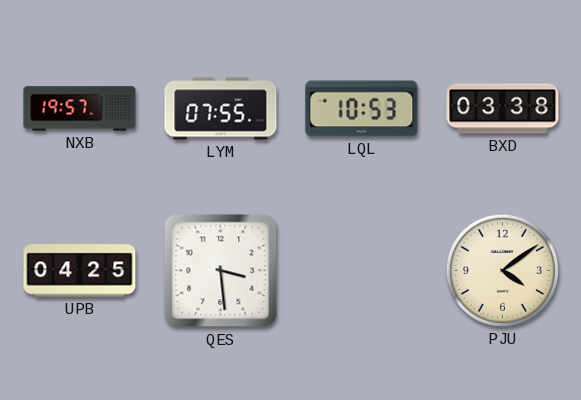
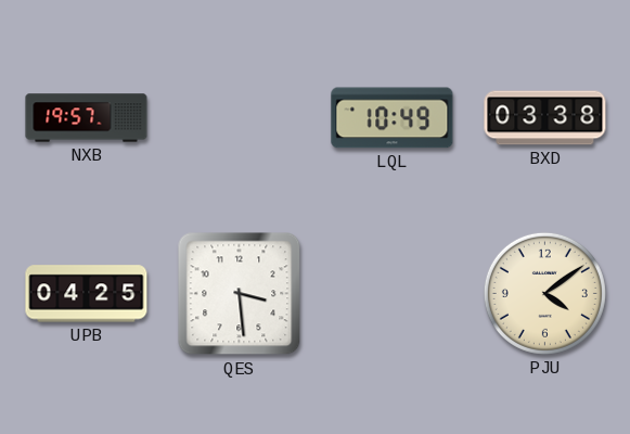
LYM: 07:55 -> none (221, 109)
LQL: 10:53 -> 10:49 (393, 118)
